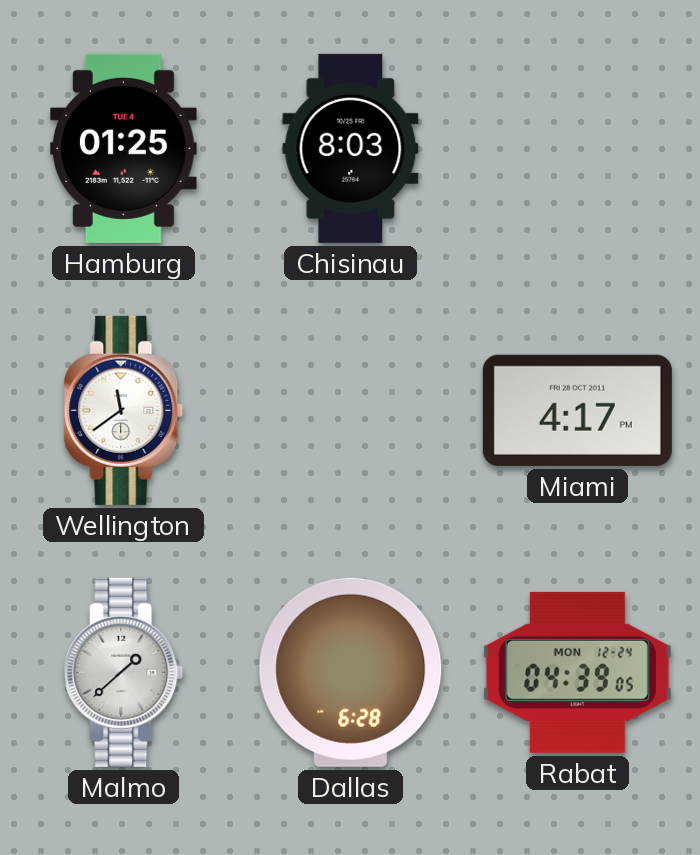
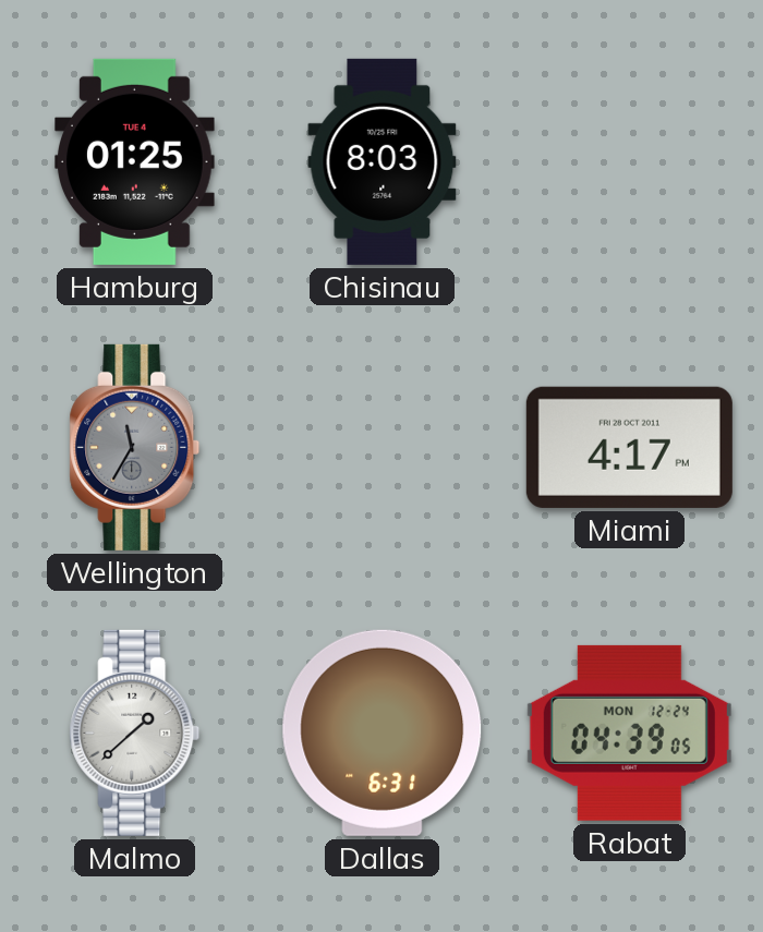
Wellington: 11:39 -> 11:35 (135, 447)
Wellington dial: white -> grey (135, 447)
Dallas: 6:28 -> 6:31 (383, 733)
